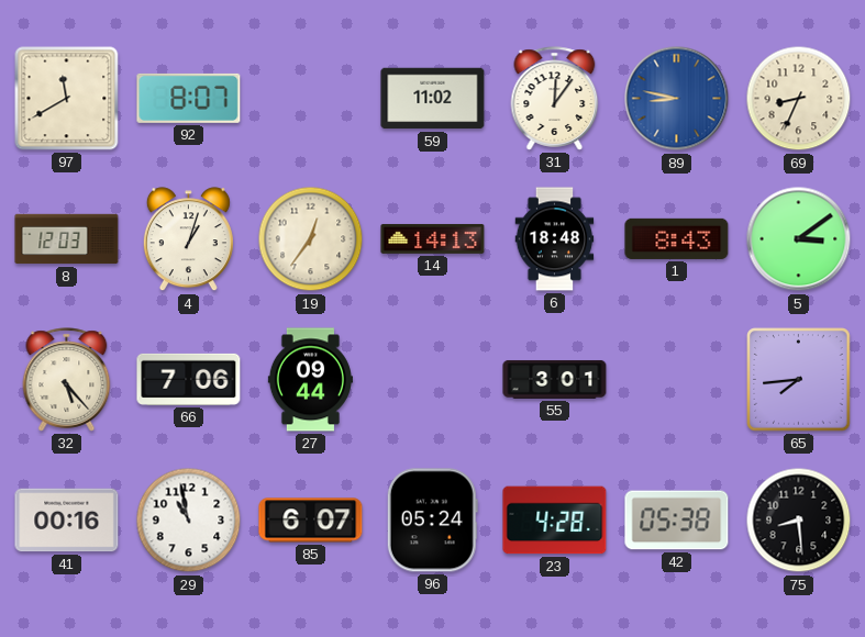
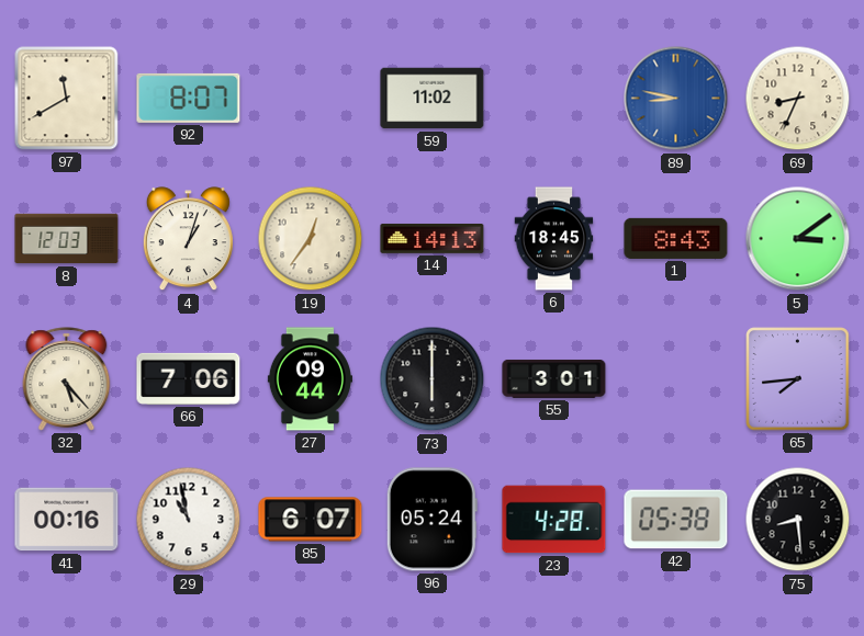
31: 12:06 -> none (555, 99)
6: 18:48 -> 18:45 (554, 239)
73: none -> 6:00 (433, 379)
